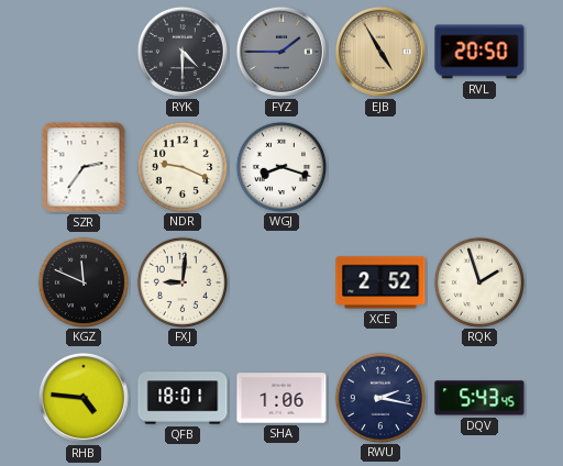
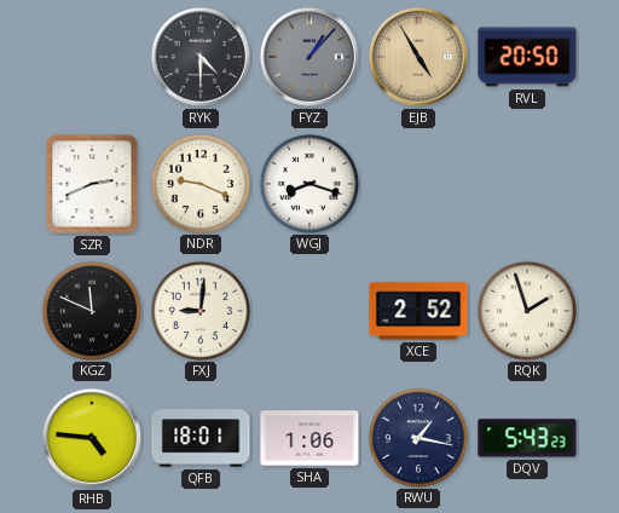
FYZ: 1:45 -> 1:07 (309, 57)
SZR: 2:36 -> 2:41 (92, 184)
RWU: 2:17 -> 1:17 (417, 437)
DQV: 5:43:45 -> 5:43:23 (527, 438)
